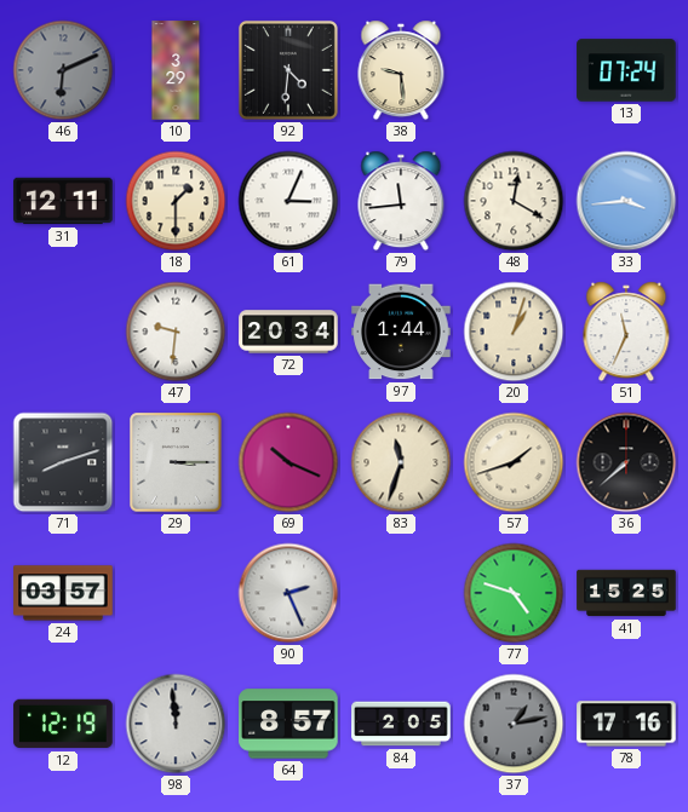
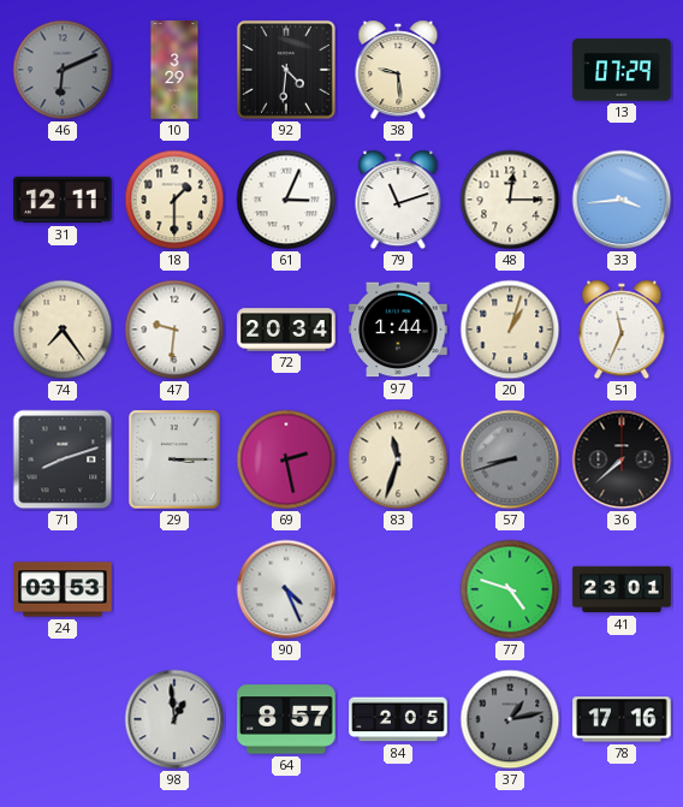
13: 07:24 -> 07:29 (622, 70)
79: 11:44 -> 11:12 (398, 200)
48: 12:20 -> 12:15 (510, 200)
74: none -> 7:24 (63, 330)
69: 10:19 -> 2:28 (286, 459)
57: 1:42 -> 8:42 (510, 459)
57 dial: cream -> grey (510, 459)
24: 03:57 -> 03:53 (63, 589)
90: 2:26 -> 4:26 (286, 589)
41: 15:25 -> 23:01 (622, 589)
12: 12:19 -> none (63, 724)
98: 11:59 -> 12:59 (174, 719)
